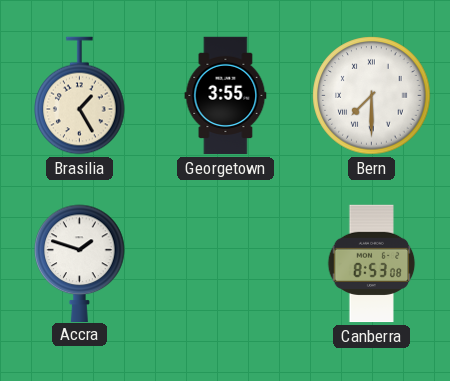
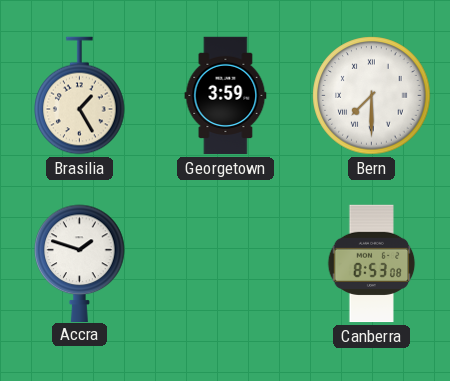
Georgetown: 3:55 -> 3:59 (226, 96)
